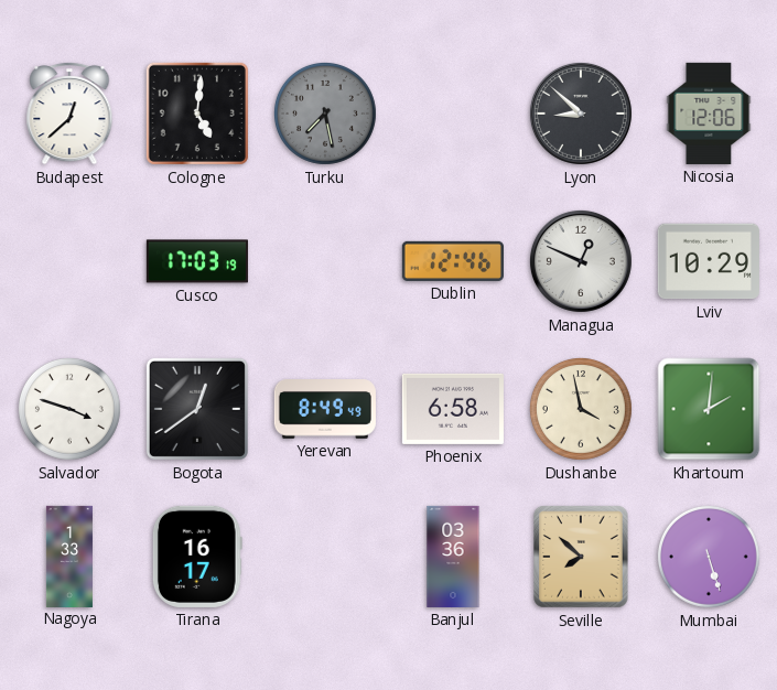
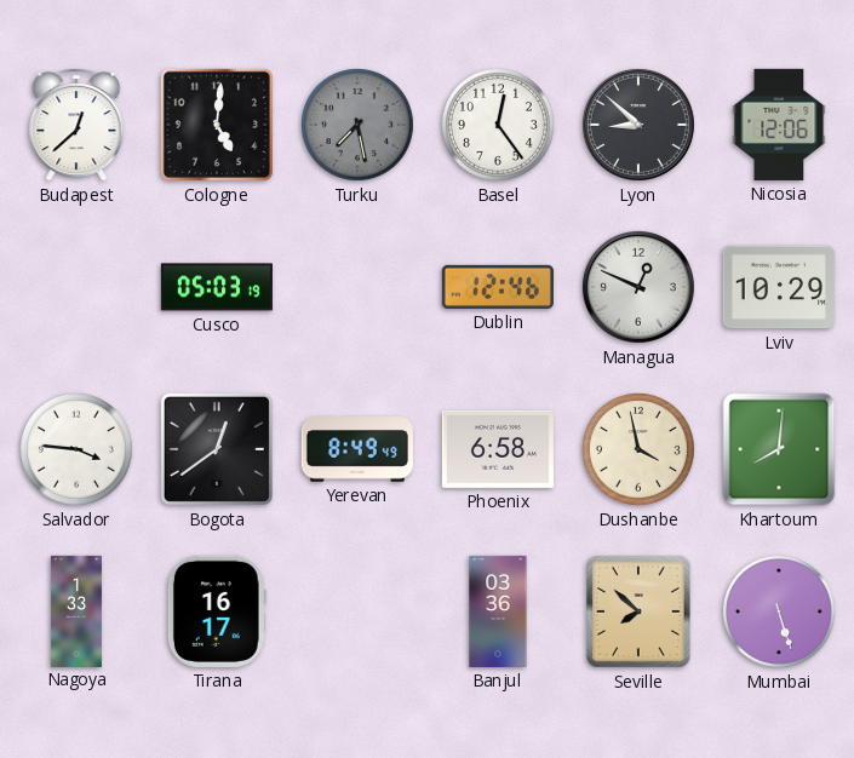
Basel: none -> 12:24 (498, 125)
Cusco: 17:03 -> 05:03 (217, 287)
Salvador: 3:48 -> 3:46 (76, 449)
Khartoum: 2:01 -> 8:01 (779, 449)
